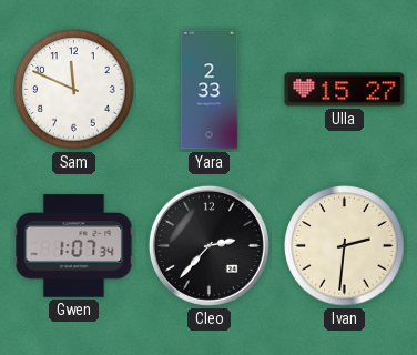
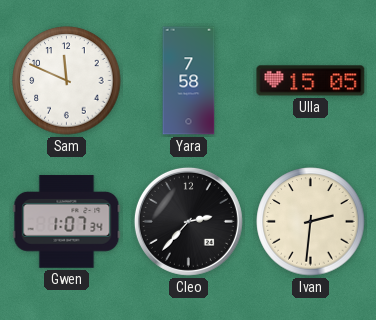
Yara: 2:33 -> 7:58 (189, 81)
Ulla: 15:27 -> 15:05 (311, 81)
